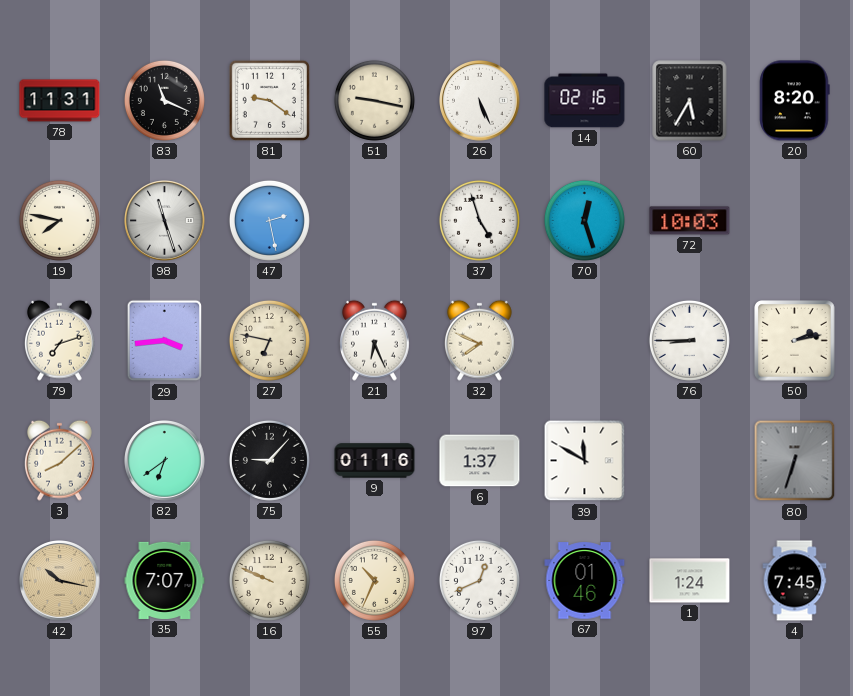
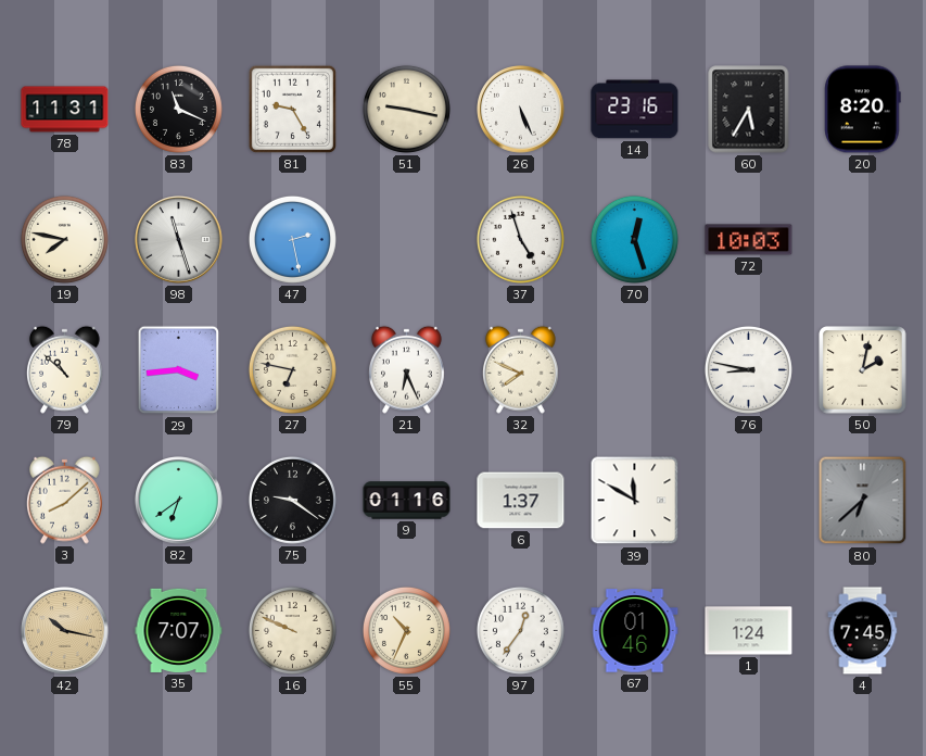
81: 9:21 -> 9:25 (292, 109)
14: 02:16 -> 23:16 (635, 110)
79: 7:12 -> 10:52 (64, 369)
76: 8:45 -> 8:47 (748, 369)
50: 2:13 -> 2:02 (863, 370)
75: 9:07 -> 9:21 (292, 500)
80: 6:33 -> 6:38 (863, 501)
97: 12:41 -> 12:36 (520, 630)
